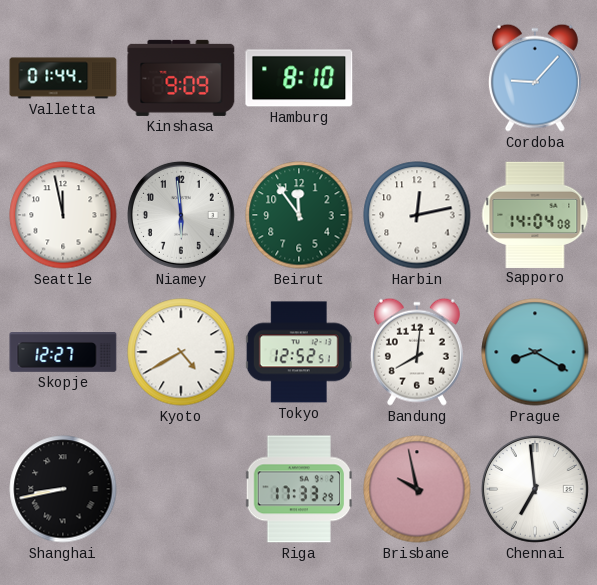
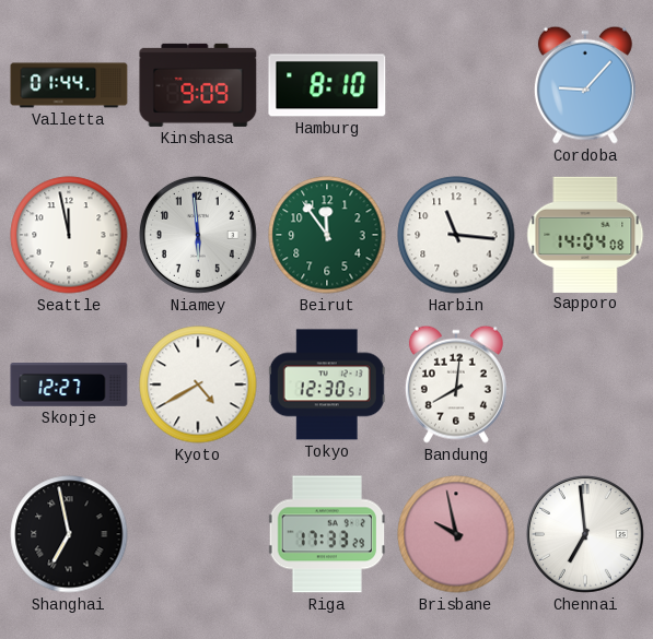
Harbin: 12:13 -> 11:16 (456, 235)
Tokyo: 12:52 -> 12:30 (327, 384)
Prague: 8:20 -> none (535, 352)
Shanghai: 8:43 -> 6:58 (69, 534)
